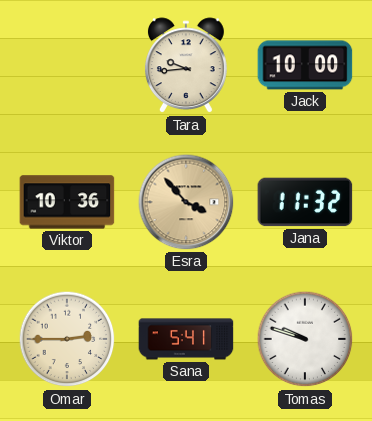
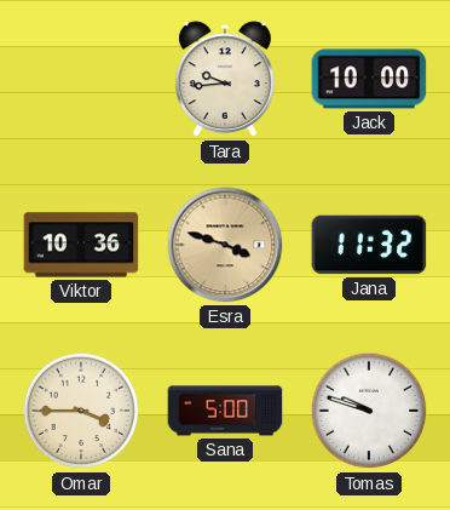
Esra: 3:53 -> 3:48 (225, 245)
Omar: 2:45 -> 3:45 (81, 411)
Sana: 5:41 -> 5:00 (225, 411)
